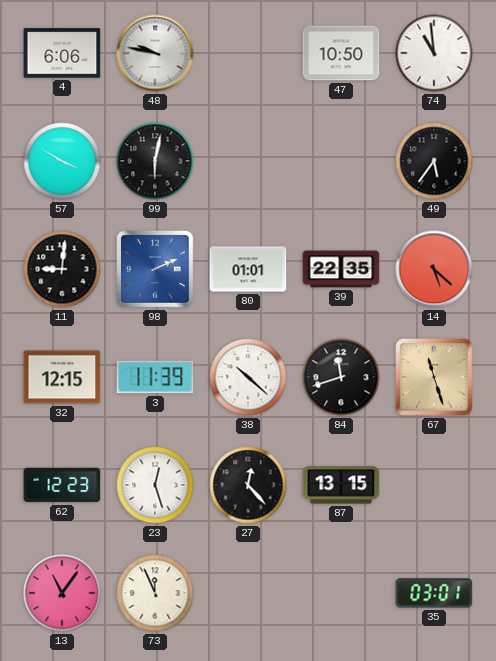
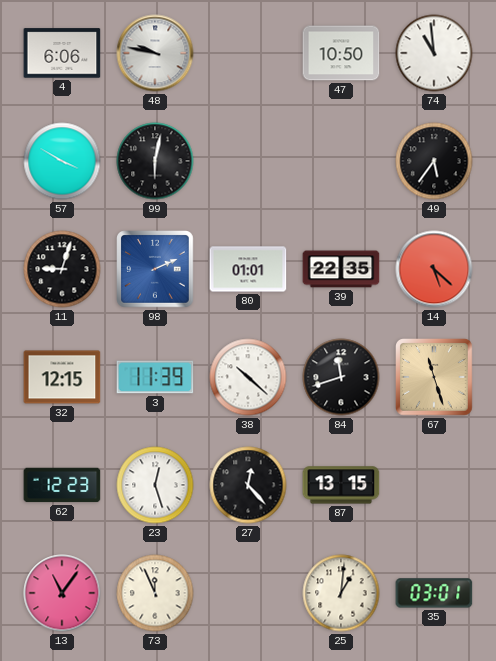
11: 9:01 -> 9:03 (62, 269)
25: none -> 1:01 (341, 593)
